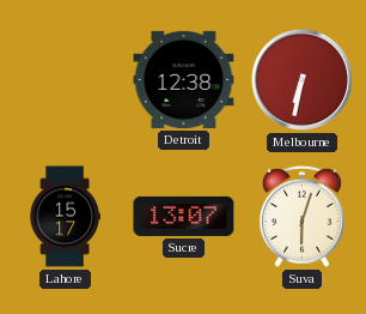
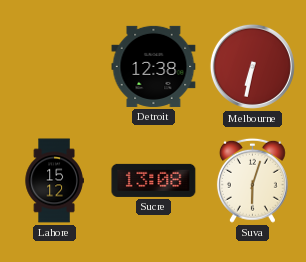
Lahore: 15:17 -> 15:12 (54, 181)
Sucre: 13:07 -> 13:08 (154, 180)
